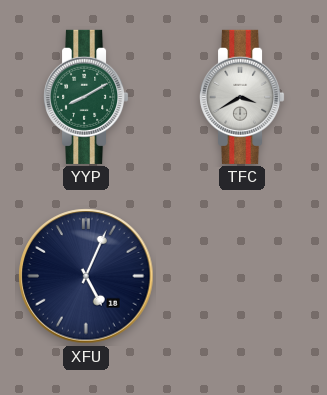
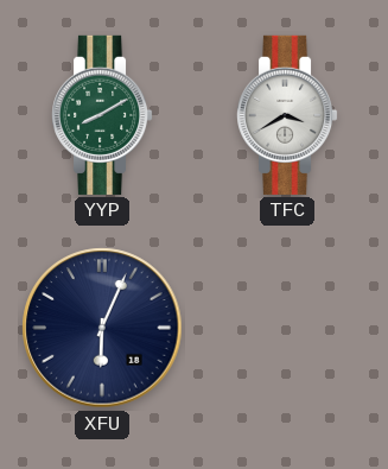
XFU: 5:04 -> 6:04 (102, 328)
